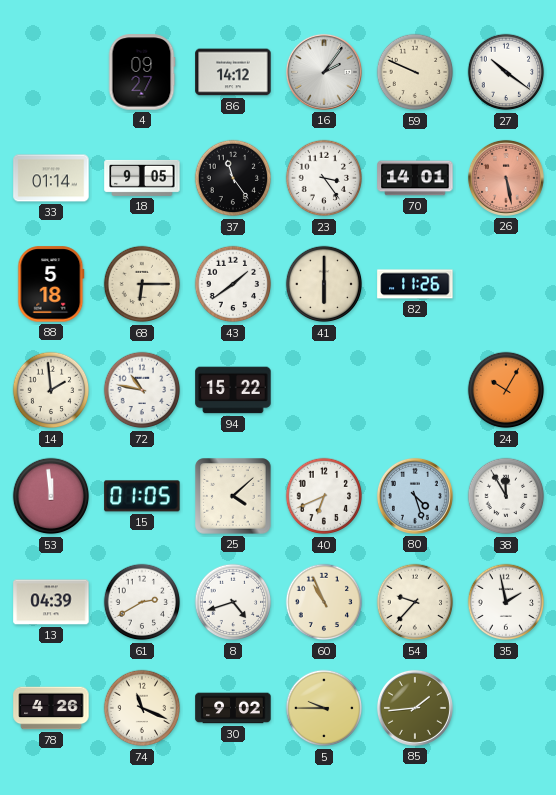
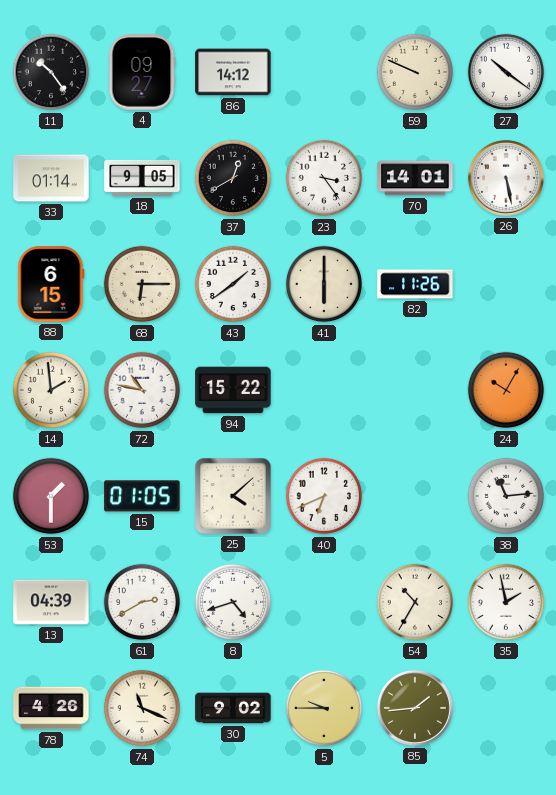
11: none -> 10:24 (51, 72)
16: 2:06 -> none (324, 72)
37: 11:24 -> 12:40 (233, 178)
26 dial: salmon -> white (506, 178)
88: 5:18 -> 6:15 (51, 284)
53: 11:59 -> 1:30 (51, 496)
80: 4:27 -> none (415, 496)
38: 11:55 -> 11:14 (506, 496)
60: 10:56 -> none (324, 602)
54: 9:37 -> 10:35 (415, 602)
